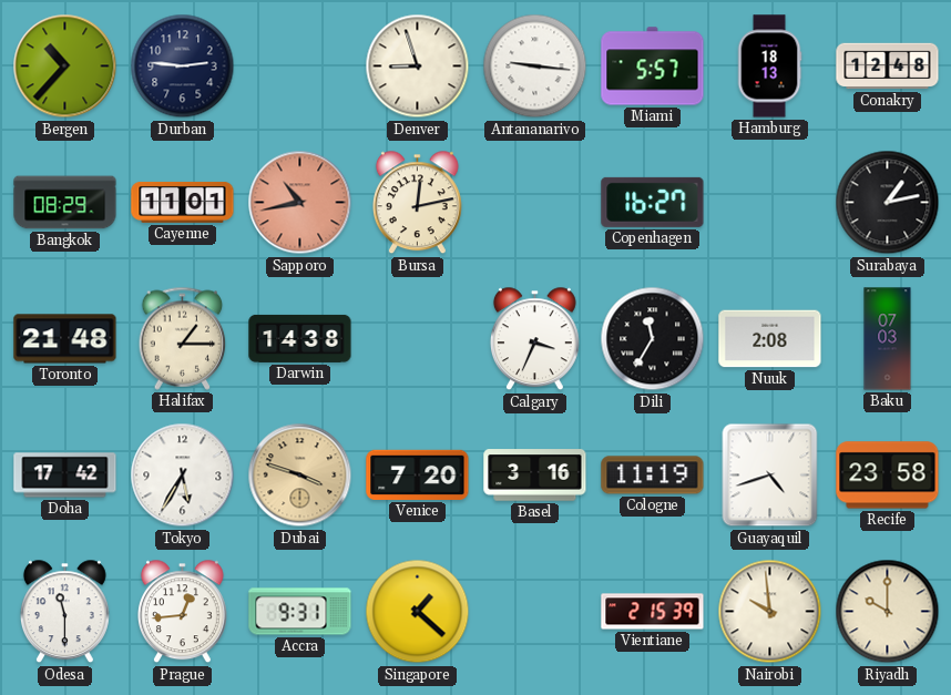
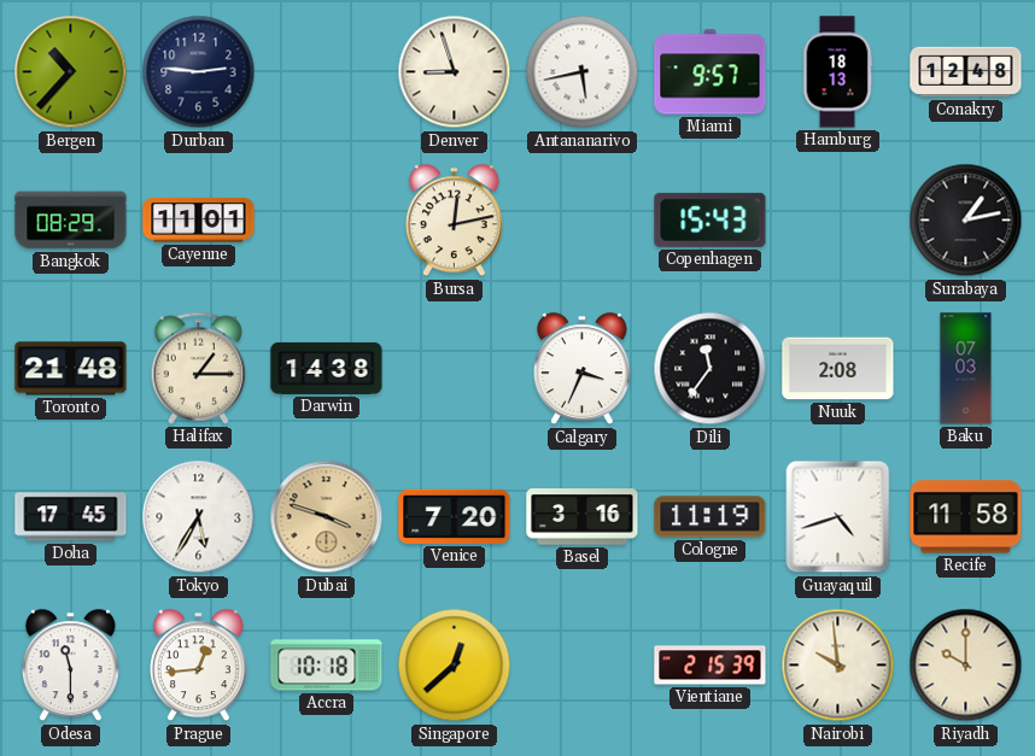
Antananarivo: 9:16 -> 5:43 (583, 72)
Miami: 5:57 -> 9:57 (711, 72)
Sapporo: 10:43 -> none (300, 203)
Copenhagen: 16:27 -> 15:43 (711, 219)
Dili: 11:35 -> 11:36 (711, 369)
Doha: 17:42 -> 17:45 (71, 517)
Recife: 23:58 -> 11:58 (966, 517)
Accra: 9:31 -> 10:18 (327, 666)
Singapore: 1:22 -> 12:38 (455, 666)
